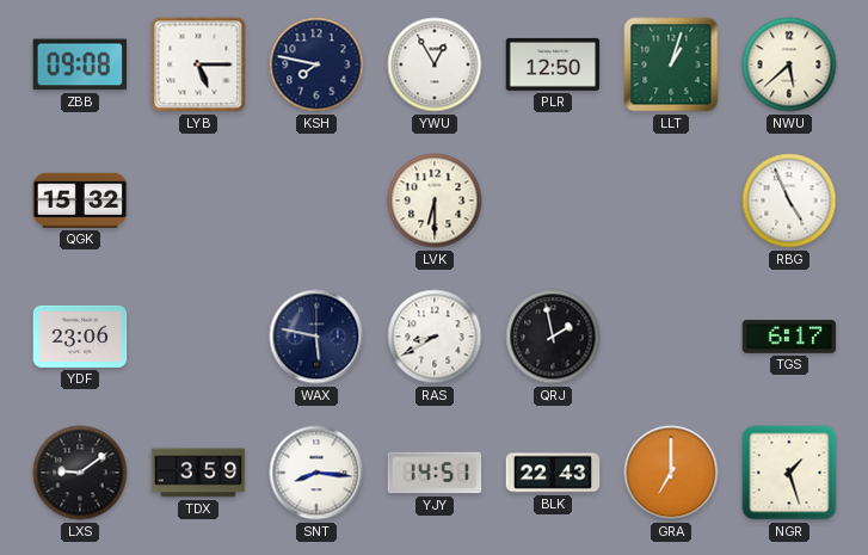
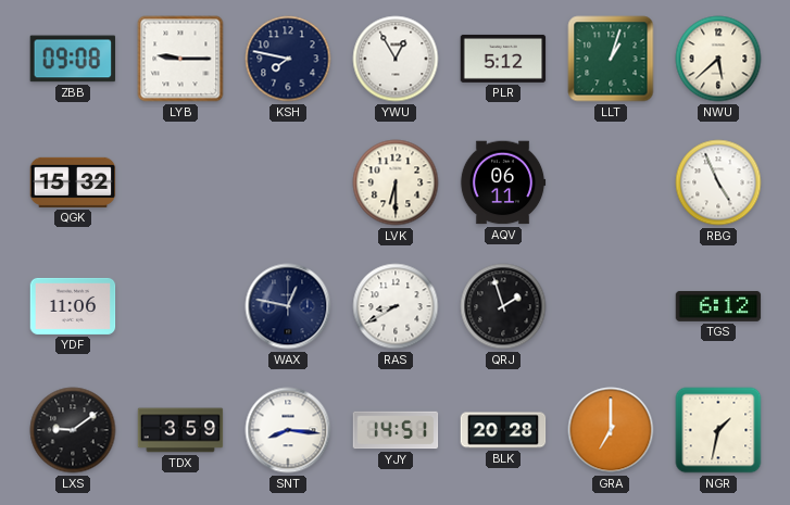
LYB: 5:15 -> 9:15 (180, 59)
PLR: 12:50 -> 5:12 (503, 59)
AQV: none -> 06:11 (503, 182)
YDF: 23:06 -> 11:06 (73, 306)
WAX: 5:47 -> 12:47 (288, 306)
QRJ: 1:58 -> 1:57 (503, 306)
TGS: 6:17 -> 6:12 (718, 306)
BLK: 22:43 -> 20:28 (503, 430)
NGR: 1:27 -> 1:32 (718, 430)
